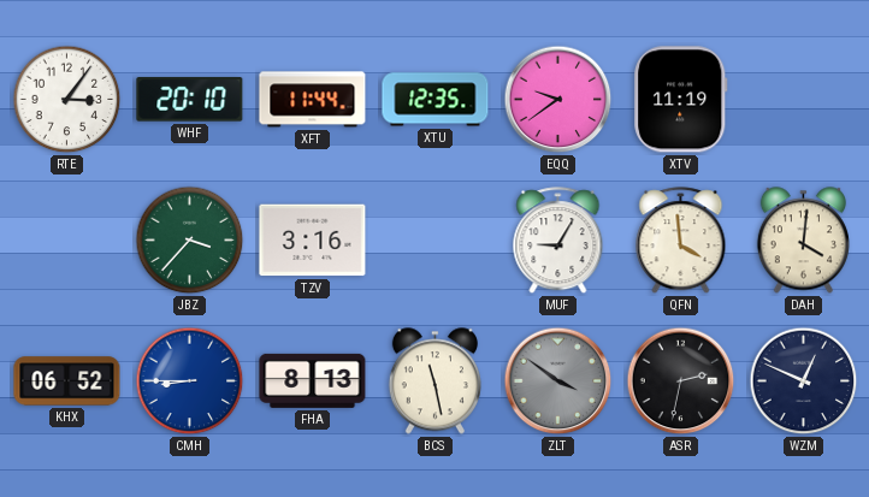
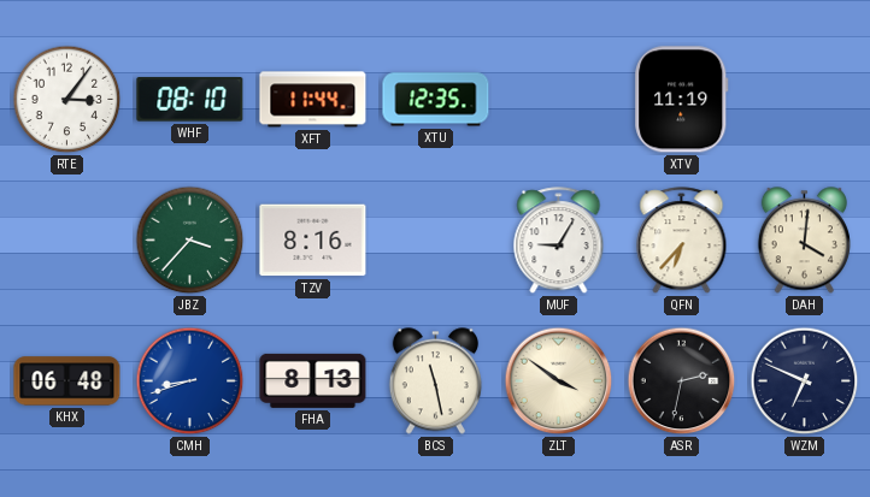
WHF: 20:10 -> 08:10 (190, 100)
EQQ: 9:39 -> none (558, 100)
TZV: 3:16 -> 8:16 (313, 241)
QFN: 3:59 -> 6:37 (682, 241)
KHX: 06:52 -> 06:48 (67, 381)
CMH: 8:45 -> 8:42 (190, 381)
ZLT dial: grey -> cream (559, 381)
WZM: 12:49 -> 6:49 (805, 381)
